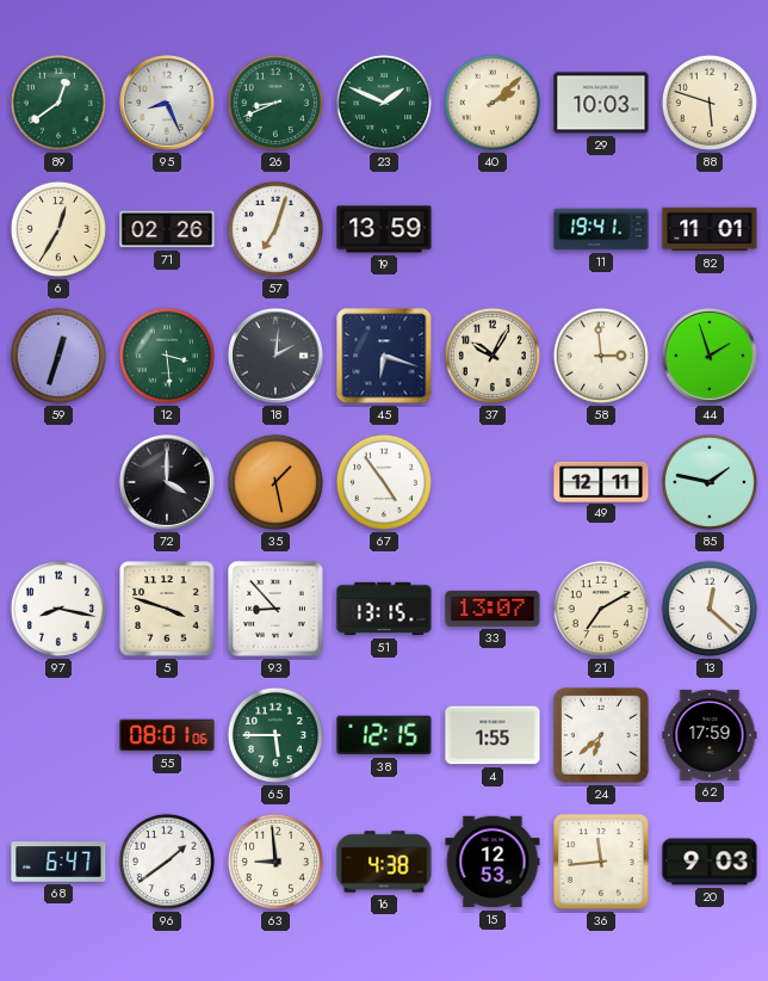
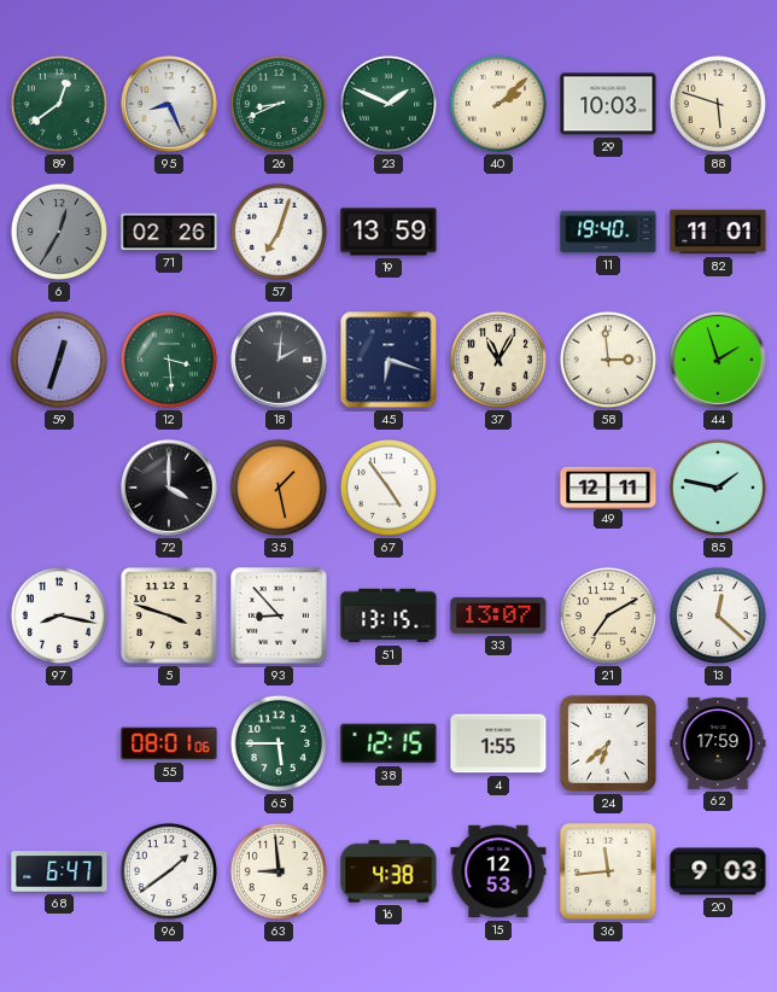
6 dial: cream -> grey (59, 232)
11: 19:41 -> 19:40 (608, 232)
37: 10:05 -> 11:05 (498, 360)
